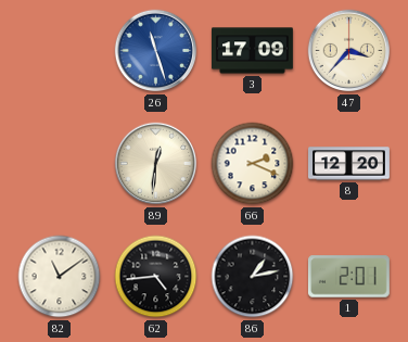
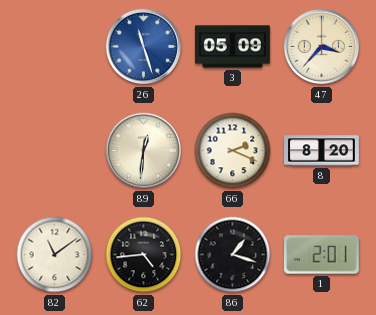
3: 17:09 -> 05:09 (233, 47)
8: 12:20 -> 8:20 (322, 151)
86: 1:13 -> 1:18 (233, 255)
